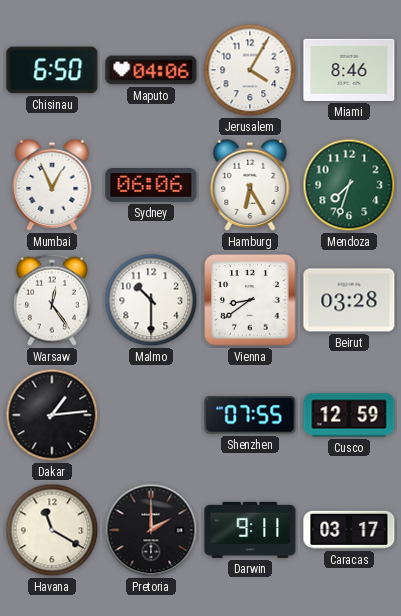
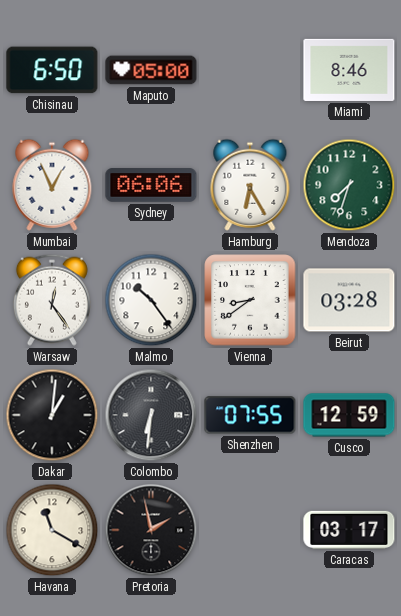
Maputo: 04:06 -> 05:00 (151, 70)
Jerusalem: 4:05 -> none (250, 70)
Malmo: 10:30 -> 10:24 (151, 300)
Dakar: 1:14 -> 1:01 (52, 415)
Colombo: none -> 6:31 (151, 415)
Pretoria: 2:00 -> 1:58 (151, 530)
Darwin: 9:11 -> none (250, 530)
